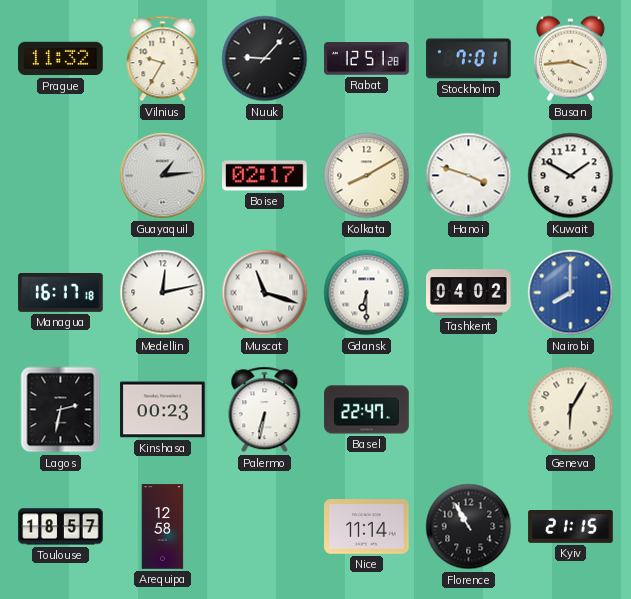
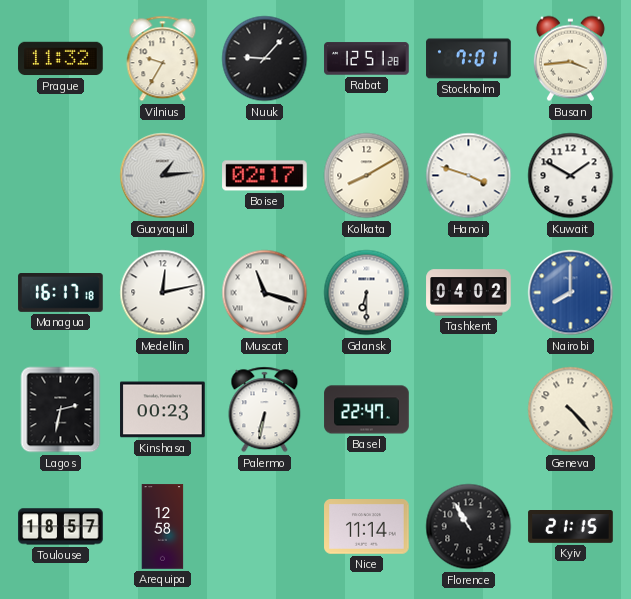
Geneva: 6:05 -> 4:23 (571, 410)
